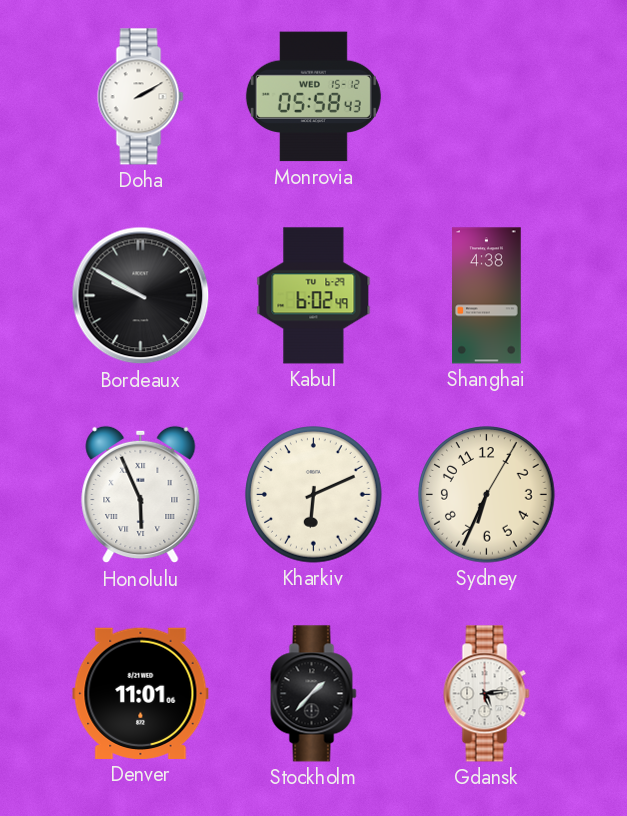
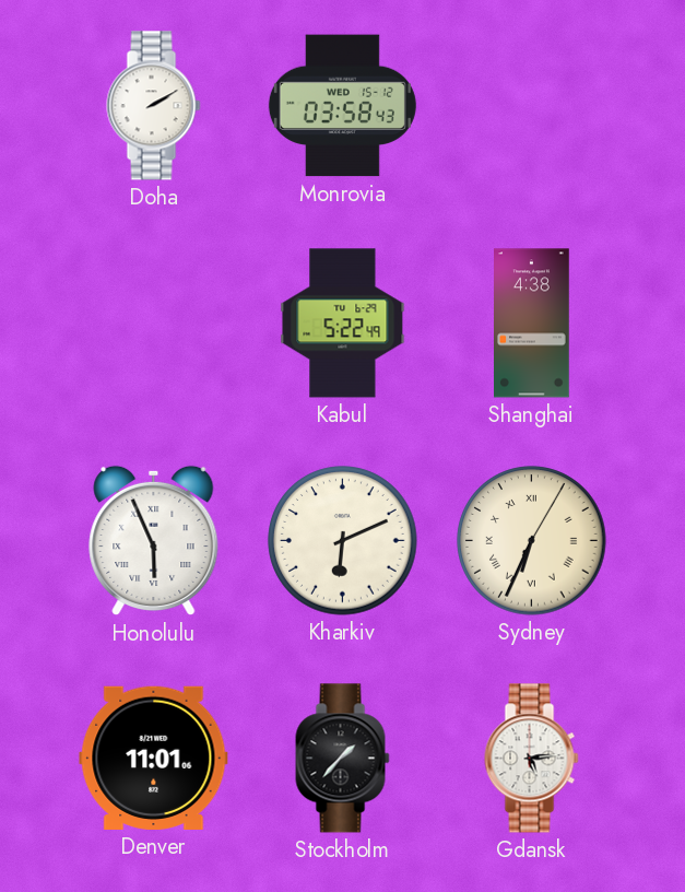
Monrovia: 05:58 -> 03:58 (342, 106)
Bordeaux: 9:50 -> none (141, 296)
Kabul: 6:02 -> 5:22 (343, 324)
Sydney numerals: Arabic -> Roman (532, 541)
